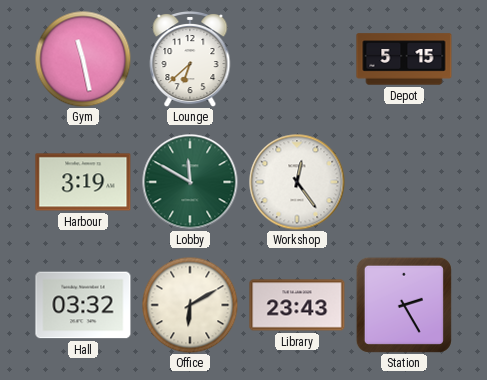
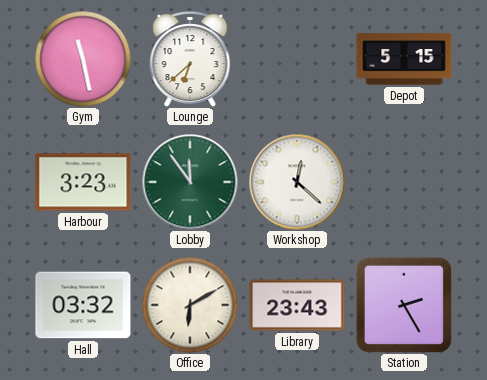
Harbour: 3:19 -> 3:23 (83, 182)
Lobby: 11:50 -> 11:54 (190, 182)
Workshop: 12:24 -> 12:22 (297, 182)
